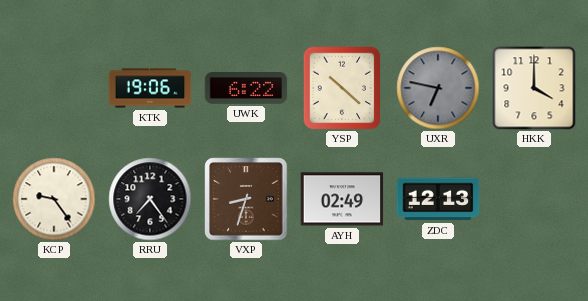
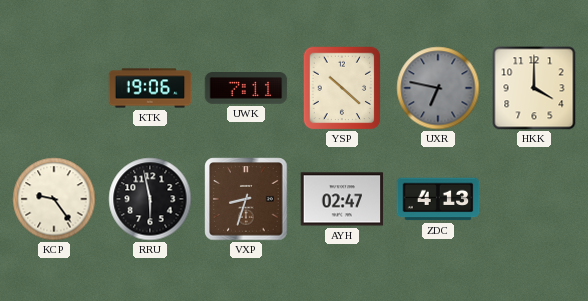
UWK: 6:22 -> 7:11 (246, 89)
RRU: 7:24 -> 5:58 (150, 199)
AYH: 02:49 -> 02:47 (342, 199)
ZDC: 12:13 -> 4:13 (438, 199)
